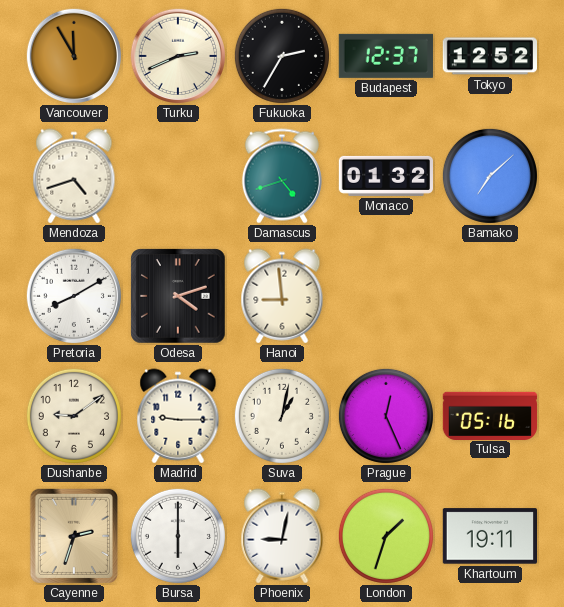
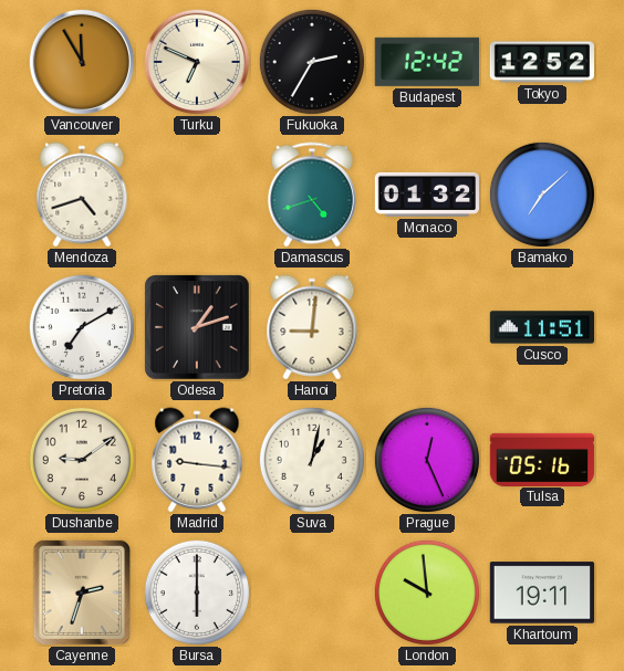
Turku: 2:41 -> 6:49 (196, 61)
Budapest: 12:37 -> 12:42 (427, 62)
Pretoria: 8:10 -> 7:10 (81, 326)
Odesa: 4:12 -> 1:12 (197, 327)
Hanoi: 8:59 -> 9:01 (312, 327)
Cusco: none -> 11:51 (542, 327)
Madrid: 9:15 -> 9:16 (197, 460)
Phoenix: 9:02 -> none (282, 536)
London: 1:33 -> 9:59 (427, 593)
